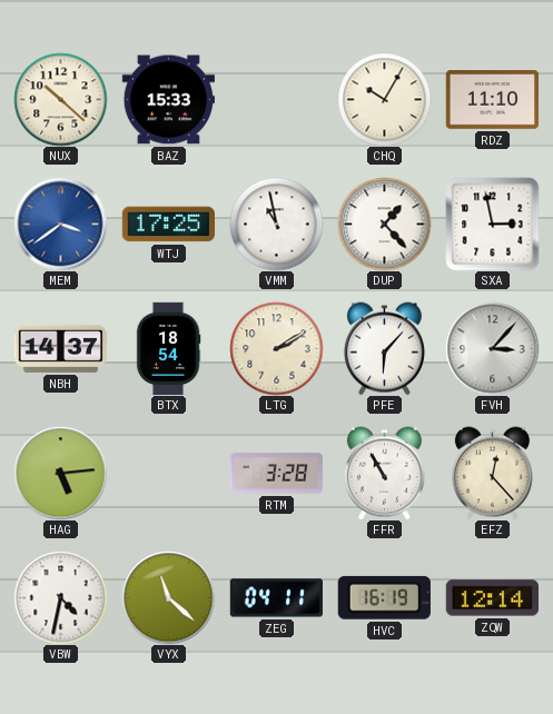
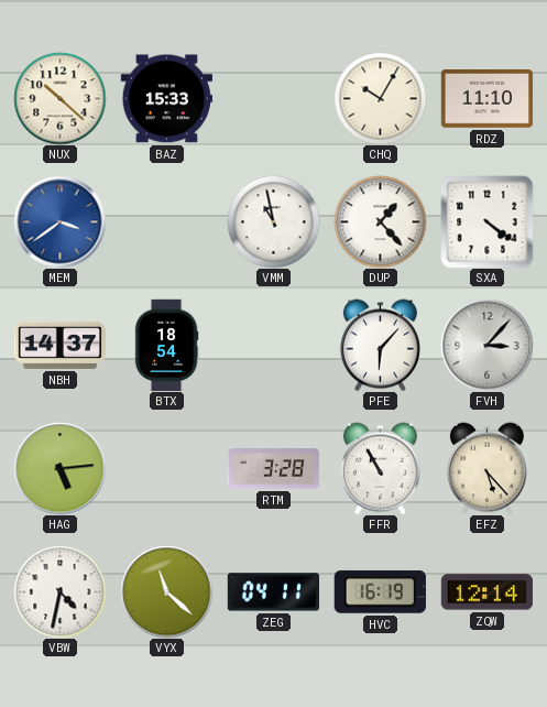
WTJ: 17:25 -> none (168, 225)
SXA: 2:58 -> 4:21 (486, 221)
LTG: 2:10 -> none (276, 348)
EFZ: 12:23 -> 5:23 (486, 468)
